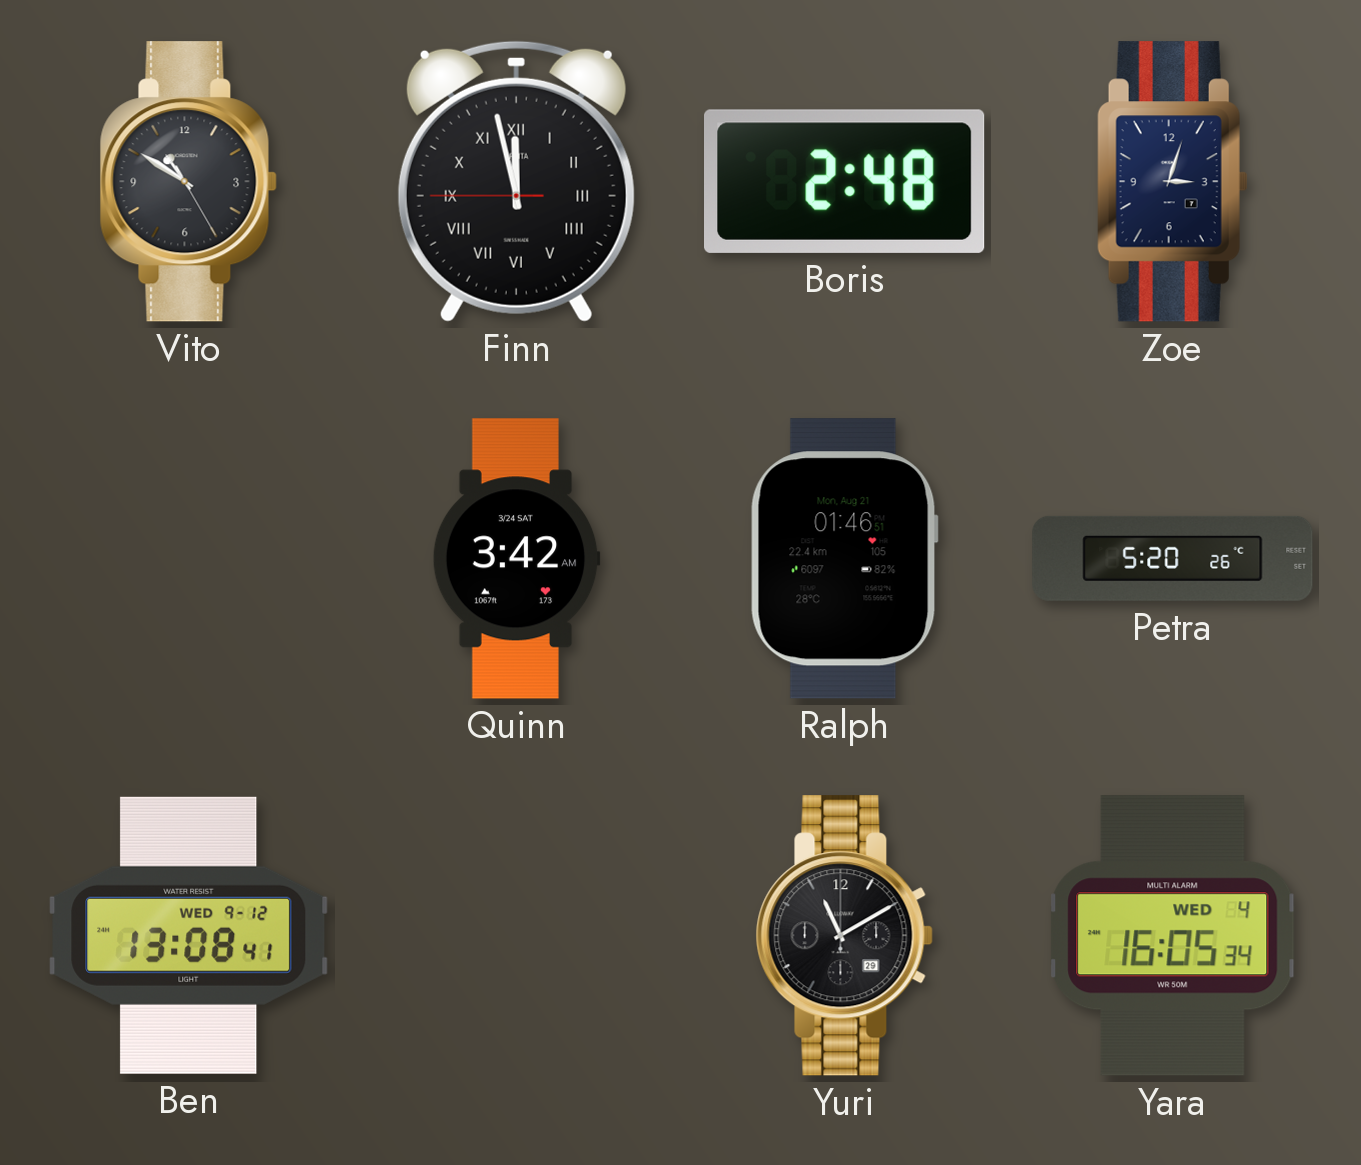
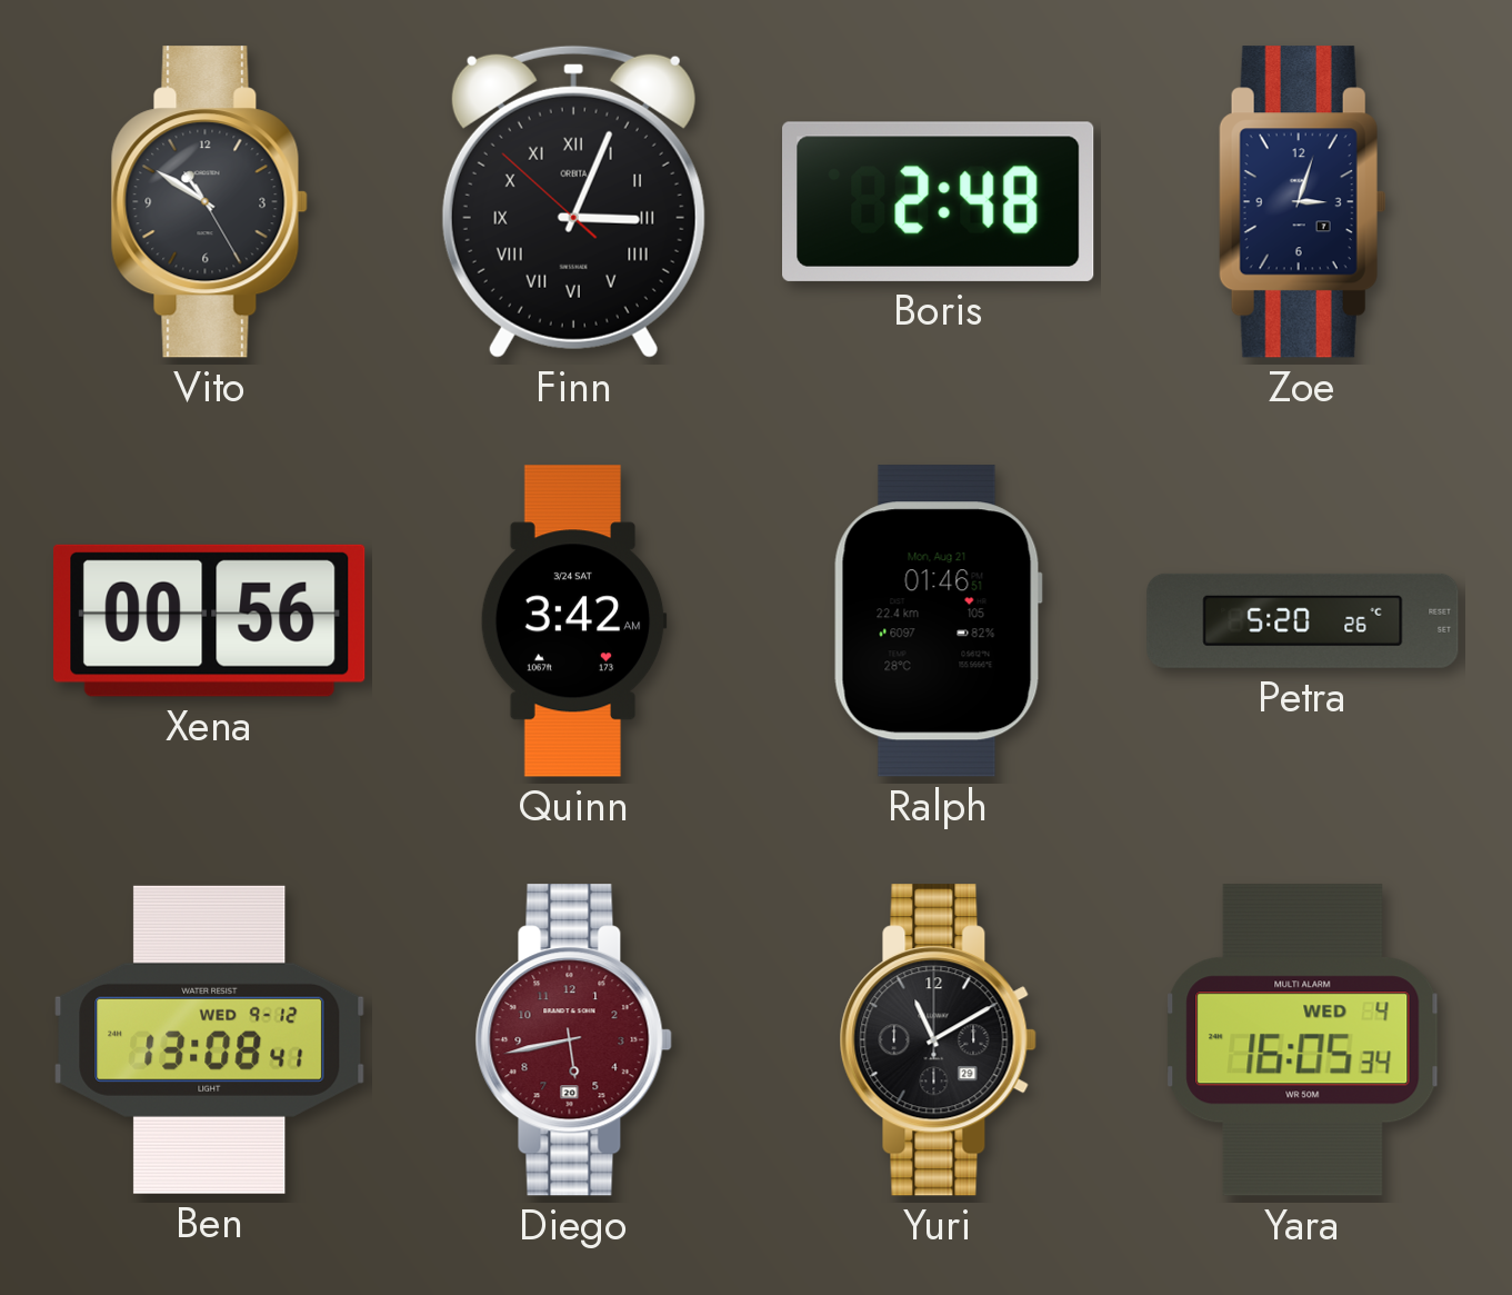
Finn: 11:57 -> 3:03 (573, 201)
Xena: none -> 00:56 (210, 620)
Diego: none -> 5:43 (573, 1040)
